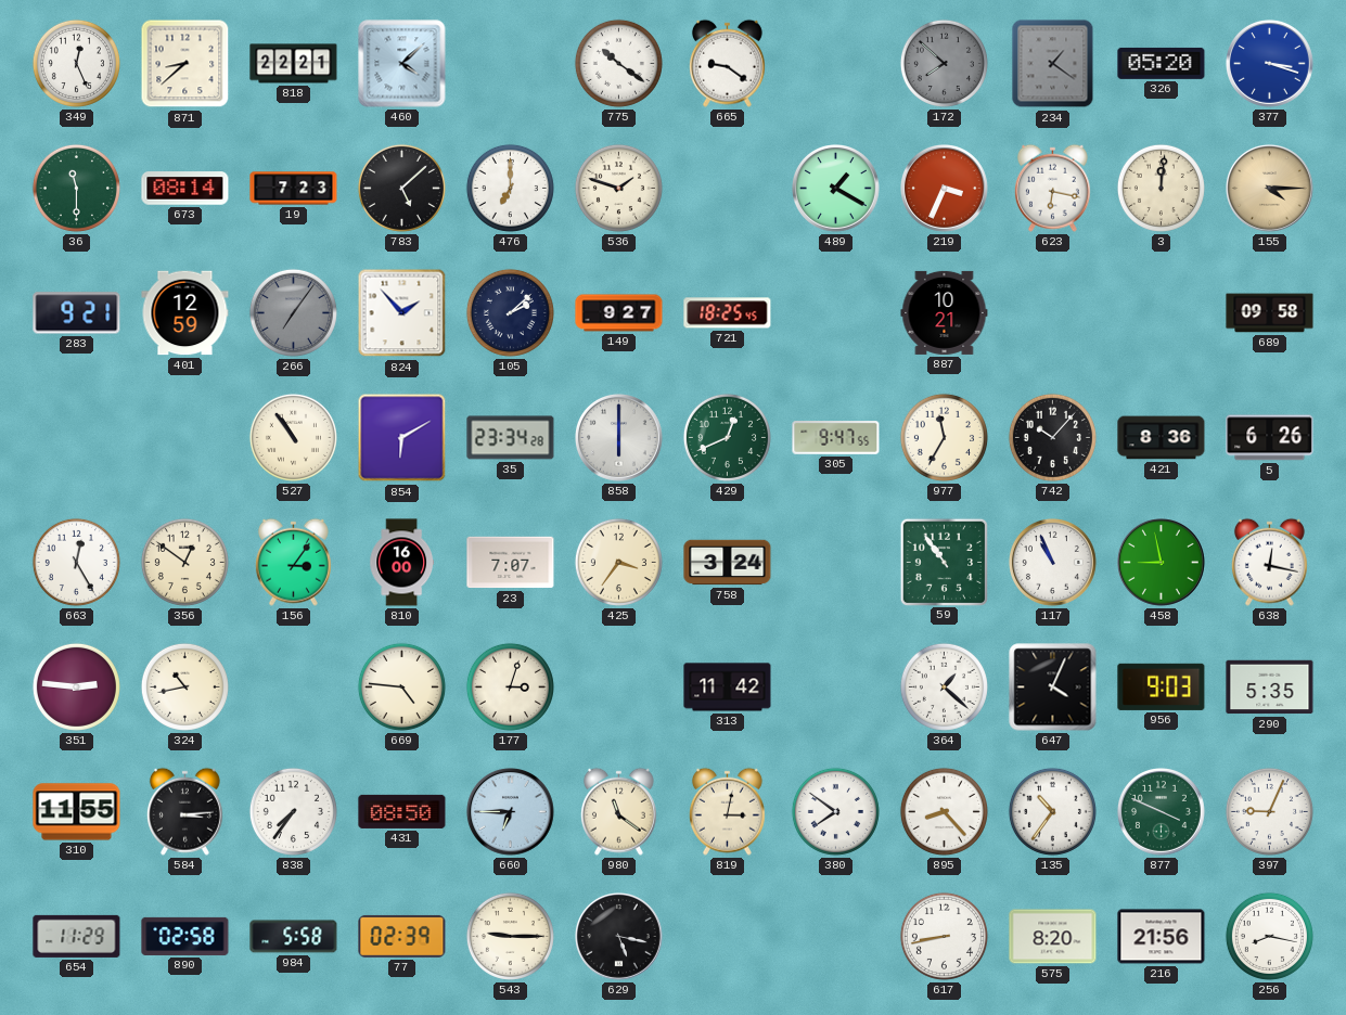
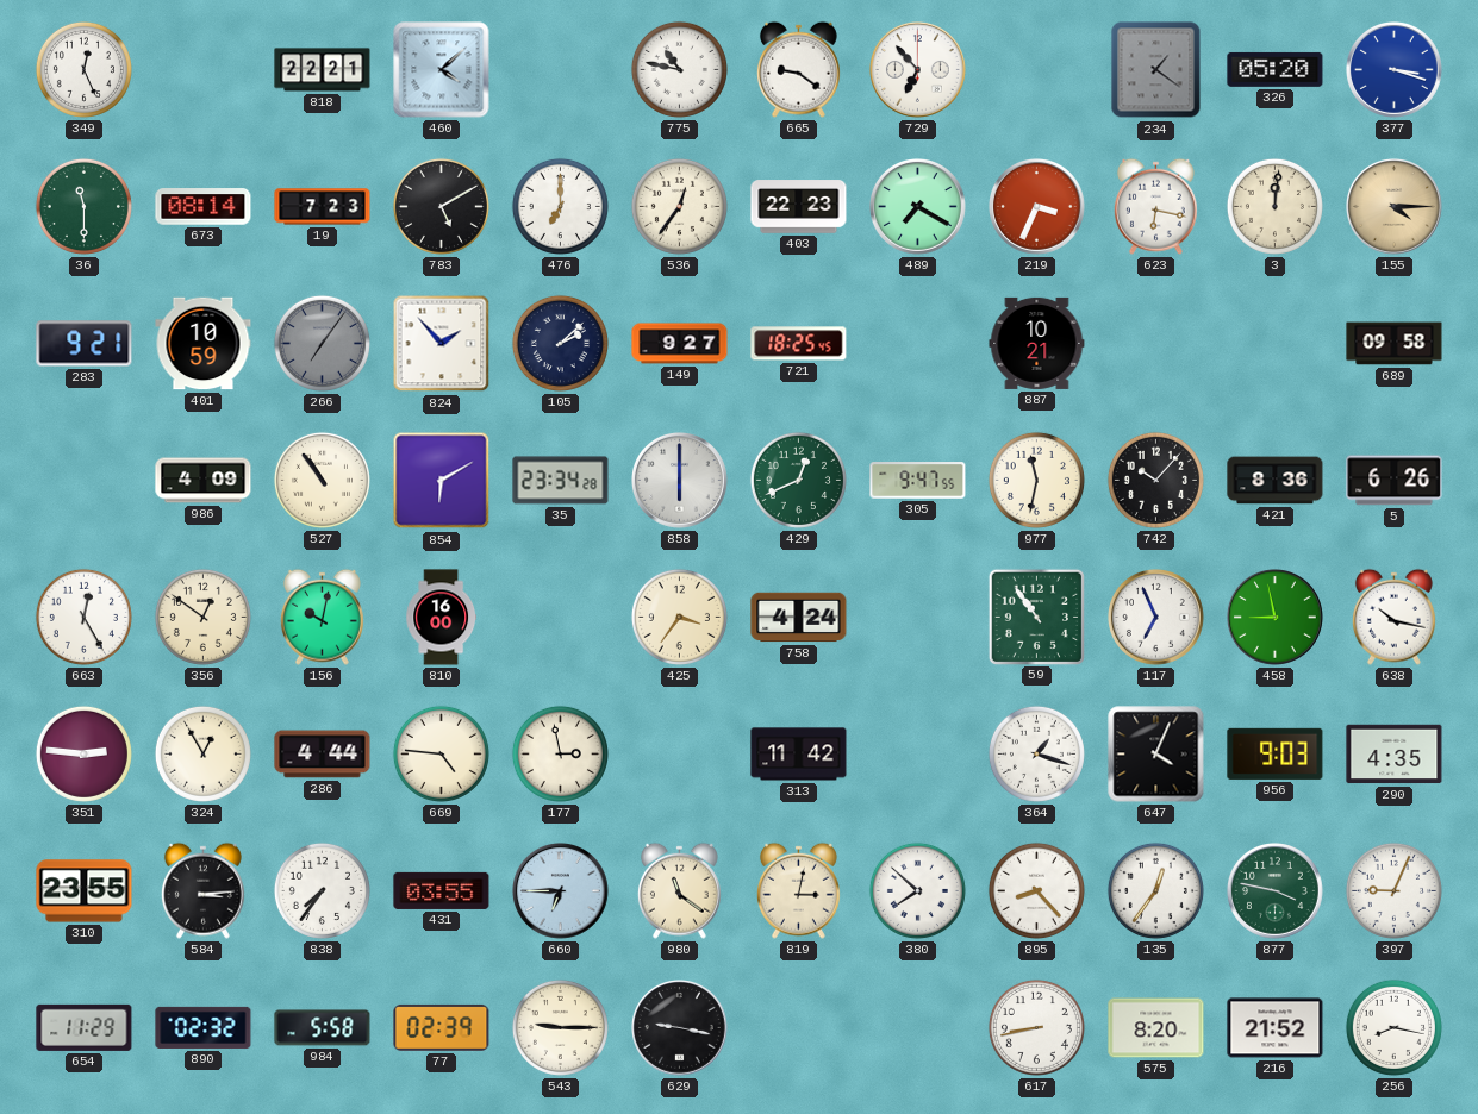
871: 8:38 -> none (185, 64)
775: 10:21 -> 10:47 (679, 69)
729: none -> 6:53 (918, 70)
172: 7:52 -> none (944, 63)
783: 5:08 -> 5:10 (441, 206)
536: 1:48 -> 12:36 (679, 206)
403: none -> 22:23 (799, 207)
489: 1:20 -> 7:20 (918, 207)
401: 12:59 -> 10:59 (204, 344)
986: none -> 4:09 (204, 481)
977: 11:35 -> 11:32 (1036, 480)
156: 3:06 -> 10:02 (322, 617)
23: 7:07 -> none (511, 563)
758: 3:24 -> 4:24 (799, 618)
117: 10:56 -> 6:56 (1156, 618)
638: 12:17 -> 10:17 (1393, 617)
324: 10:43 -> 12:55 (202, 753)
286: none -> 4:44 (323, 755)
177: 3:03 -> 2:58 (560, 753)
364: 1:22 -> 1:18 (1036, 753)
290: 5:35 -> 4:35 (1395, 755)
310: 11:55 -> 23:55 (85, 891)
431: 08:50 -> 03:55 (442, 890)
380: 7:51 -> 7:52 (917, 890)
135: 10:36 -> 12:36 (1155, 890)
877: 3:49 -> 3:47 (1276, 891)
890: 02:58 -> 02:32 (204, 1027)
629: 5:17 -> 9:17 (680, 1028)
216: 21:56 -> 21:52 (1276, 1028)
